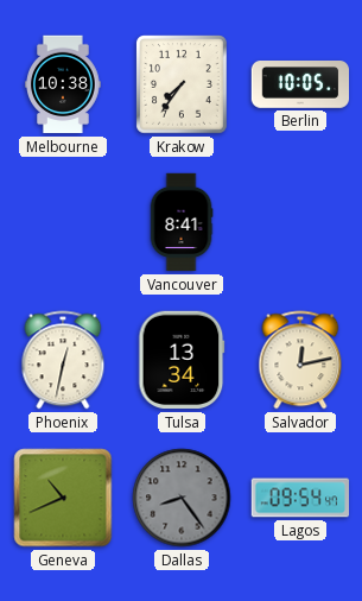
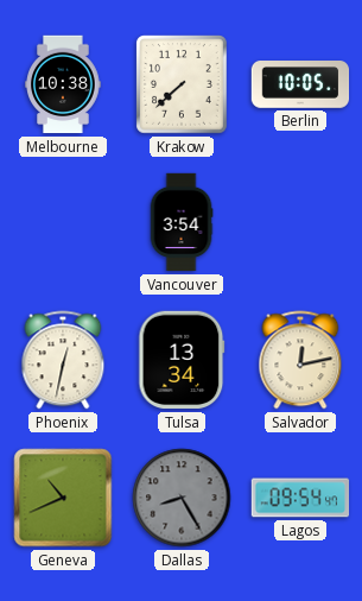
Krakow: 7:36 -> 7:38 (183, 84)
Vancouver: 8:41 -> 3:54 (182, 222)
Dallas: 8:24 -> 8:25 (182, 498)
